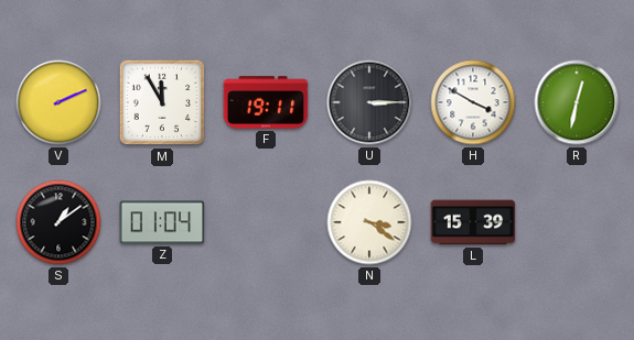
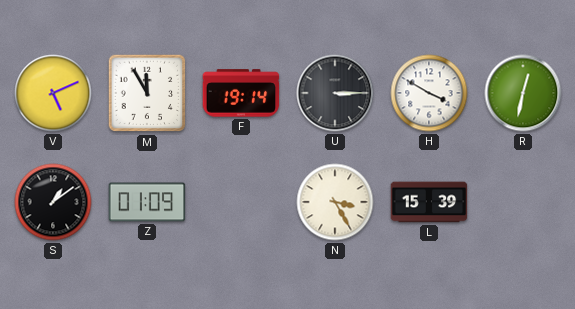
V: 2:11 -> 5:11 (53, 93)
F: 19:11 -> 19:14 (241, 93)
Z: 01:04 -> 01:09 (147, 202)
N: 3:21 -> 3:25 (335, 202)
